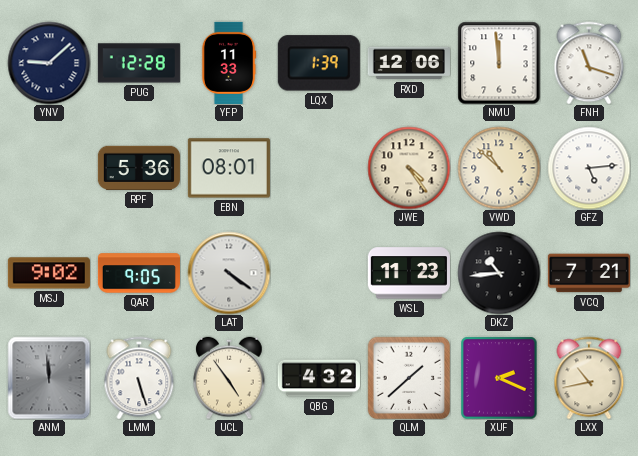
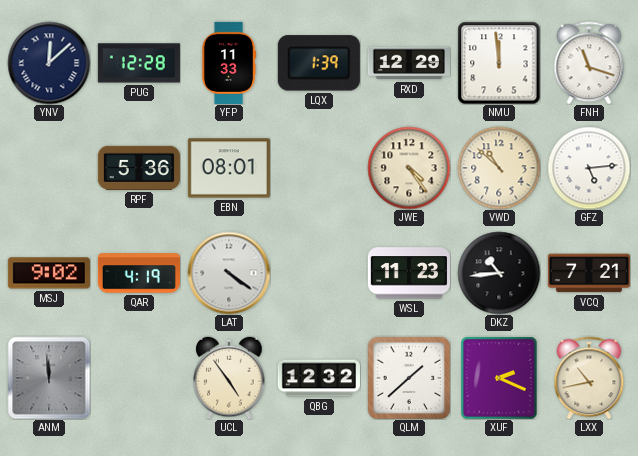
YNV: 9:08 -> 12:08 (49, 63)
RXD: 12:06 -> 12:29 (409, 63)
QAR: 9:05 -> 4:19 (139, 273)
LMM: 5:27 -> none (139, 378)
QBG: 4:32 -> 12:32 (319, 378)
